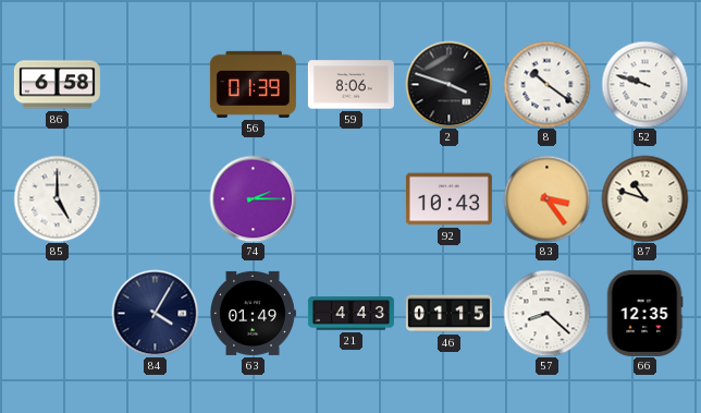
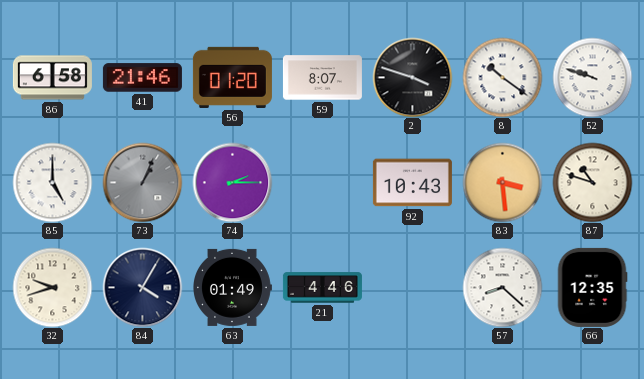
41: none -> 21:46 (142, 78)
56: 01:39 -> 01:20 (232, 77)
59: 8:06 -> 8:07 (322, 78)
73: none -> 1:04 (142, 182)
83: 3:24 -> 3:29 (502, 182)
32: none -> 9:42 (52, 287)
21: 4:43 -> 4:46 (322, 288)
46: 01:15 -> none (448, 314)
